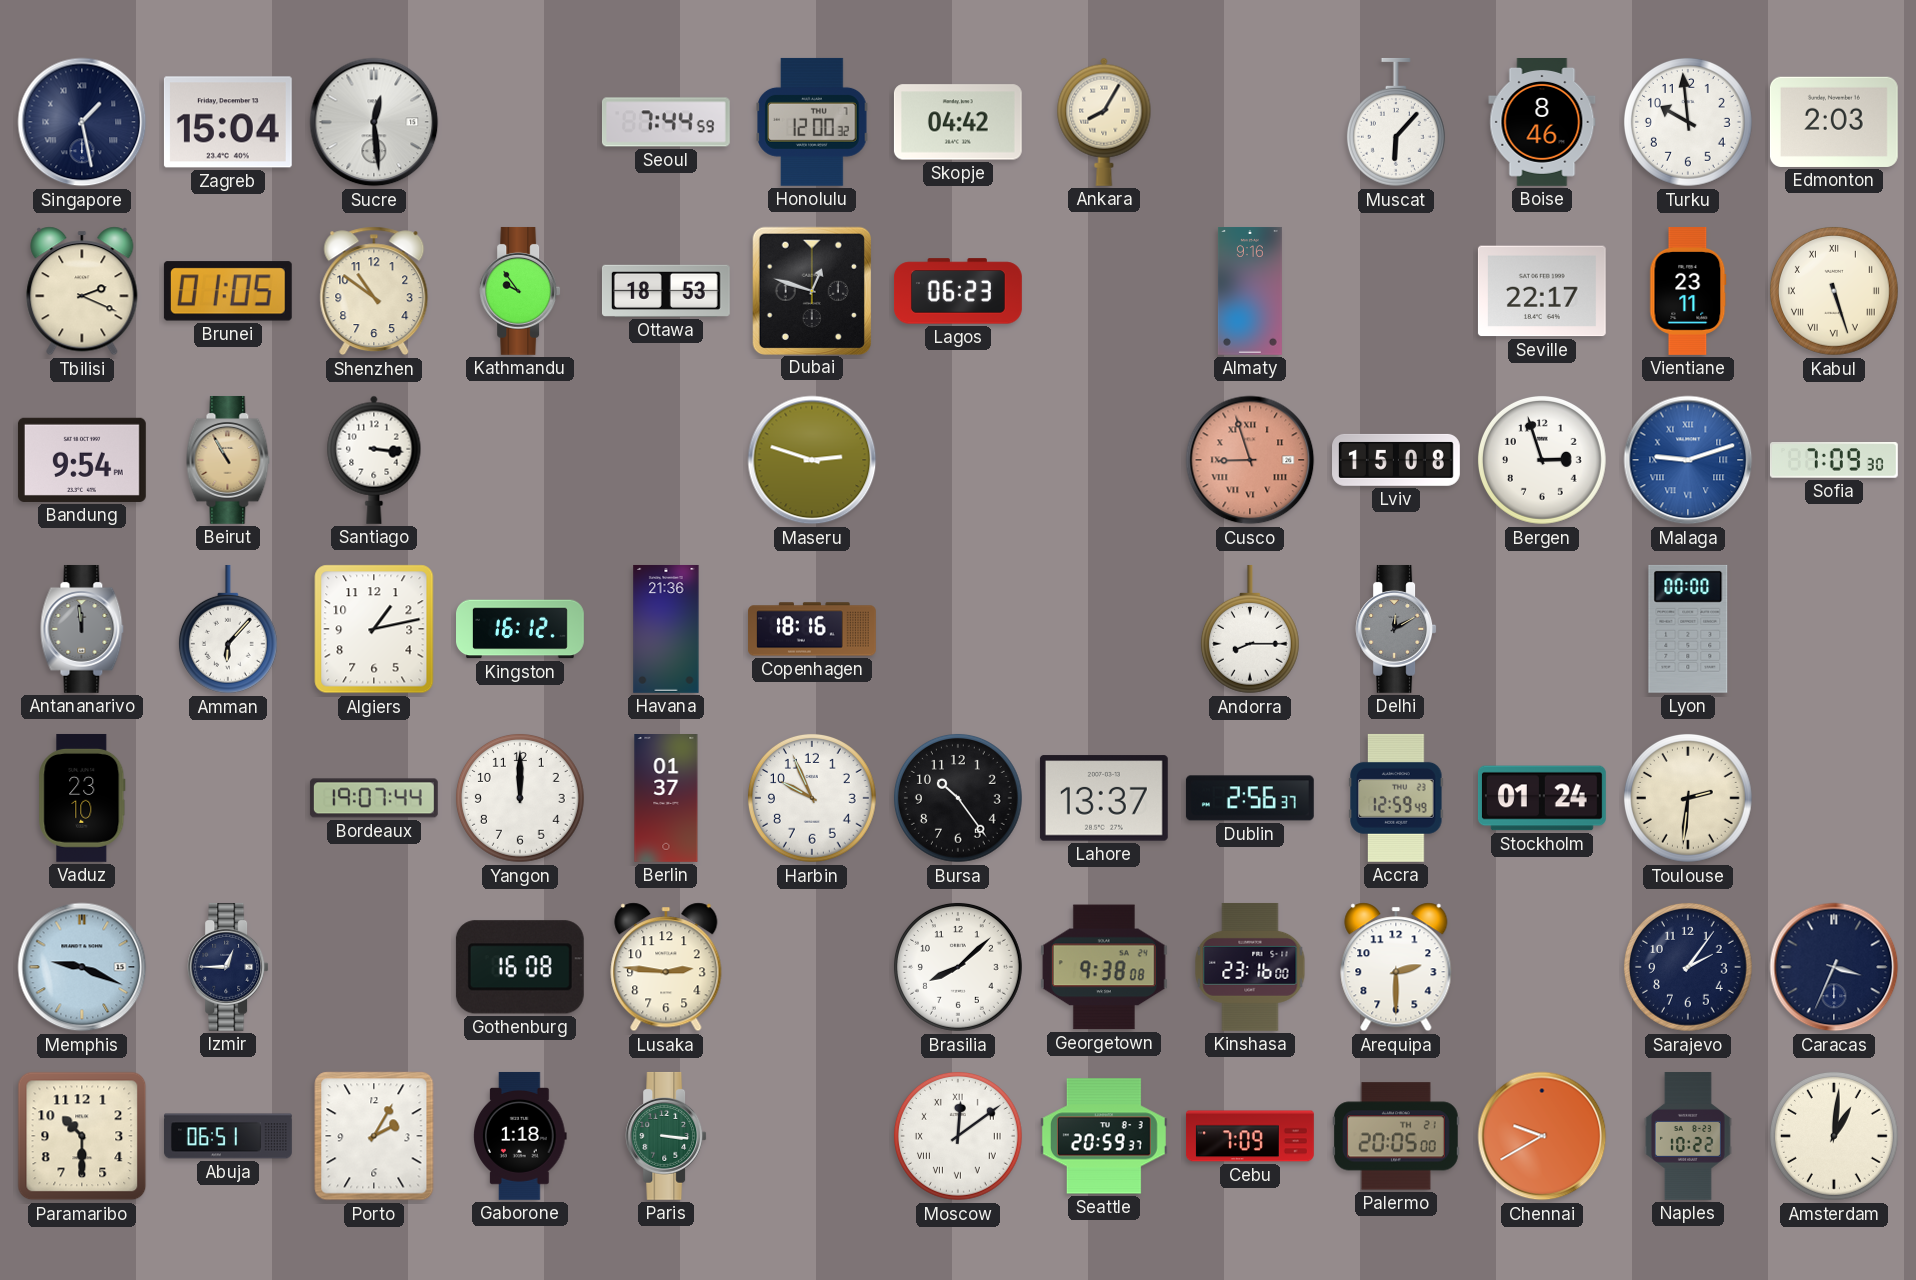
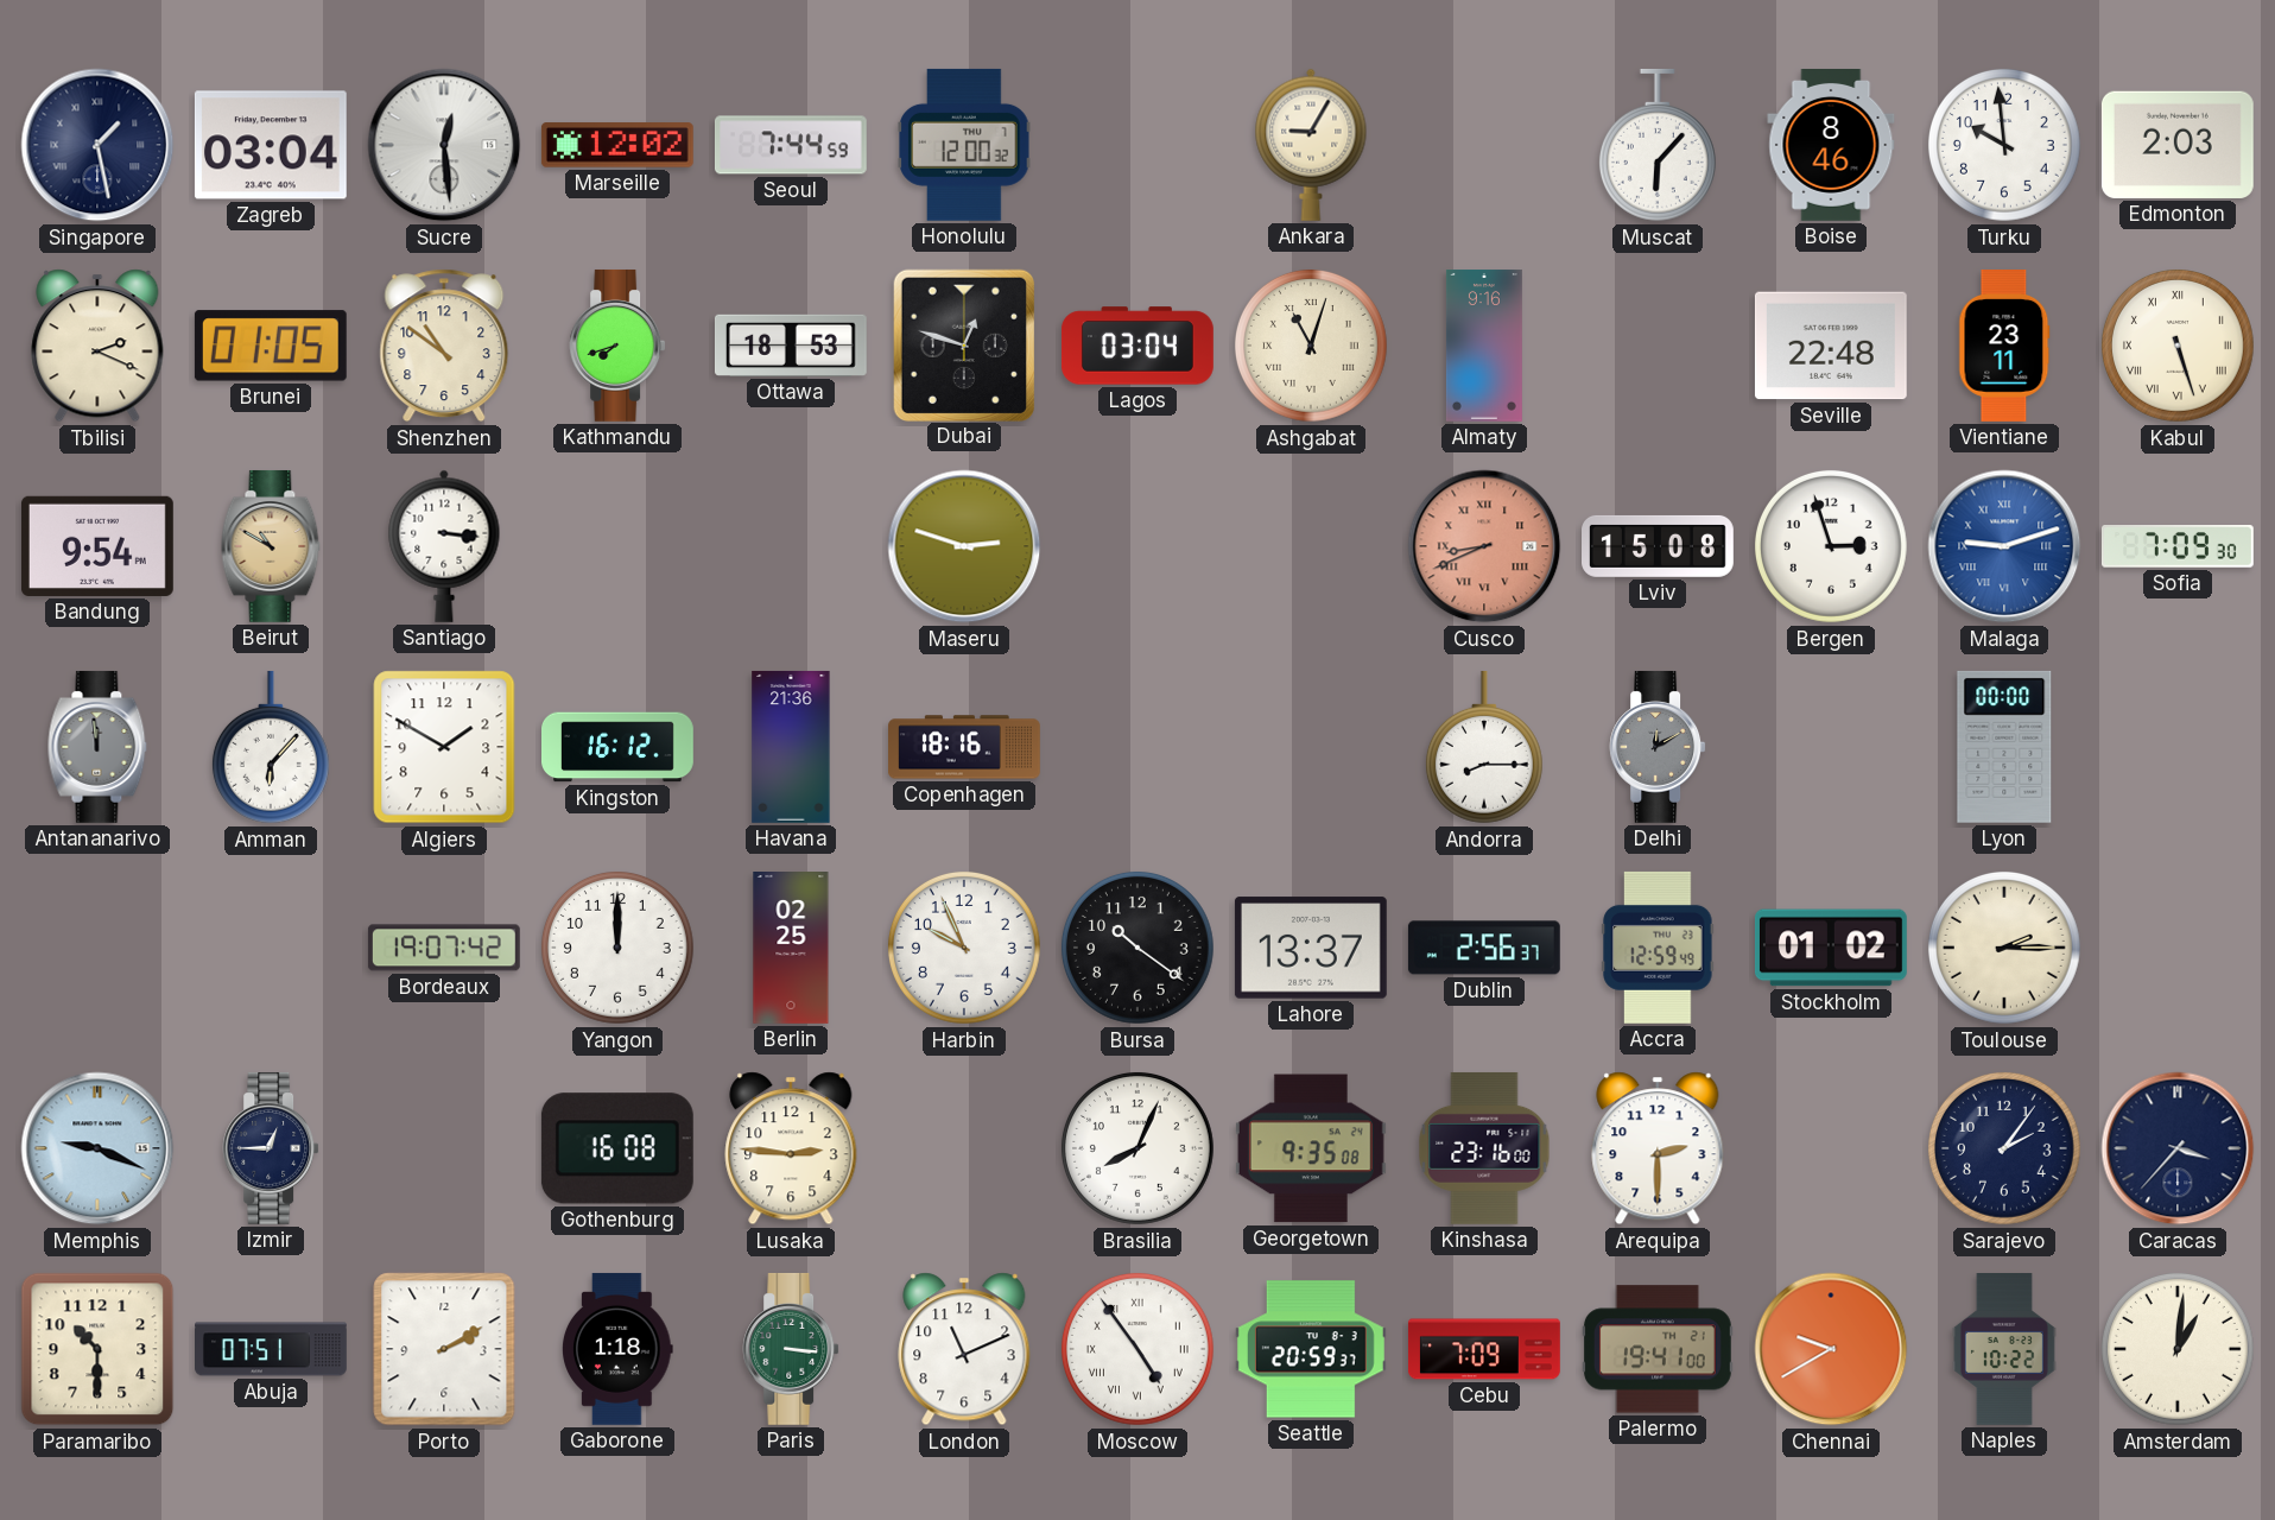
Zagreb: 15:04 -> 03:04 (271, 145)
Marseille: none -> 12:02 (617, 145)
Skopje: 04:42 -> none (958, 122)
Ankara: 8:05 -> 9:05 (1311, 145)
Kathmandu: 9:54 -> 7:42 (617, 346)
Lagos: 06:23 -> 03:04 (1139, 346)
Ashgabat: none -> 11:03 (1311, 346)
Seville: 22:17 -> 22:48 (1831, 346)
Beirut: 10:55 -> 10:50 (271, 546)
Cusco: 8:57 -> 8:41 (1484, 546)
Algiers: 1:13 -> 1:50 (444, 747)
Vaduz: 23:10 -> none (82, 798)
Bordeaux: 19:07:44 -> 19:07:42 (444, 948)
Berlin: 01:37 -> 02:25 (791, 949)
Bursa: 10:24 -> 10:21 (1137, 948)
Stockholm: 01:24 -> 01:02 (1831, 948)
Toulouse: 2:31 -> 2:15 (2004, 948)
Brasilia: 8:08 -> 8:04 (1137, 1148)
Georgetown: 9:38 -> 9:35 (1311, 1148)
Caracas: 3:34 -> 3:37 (2178, 1148)
Abuja: 06:51 -> 07:51 (272, 1349)
Porto: 2:05 -> 2:10 (444, 1349)
London: none -> 11:11 (964, 1349)
Moscow: 12:09 -> 4:54 (1137, 1349)
Palermo: 20:05 -> 19:41 (1658, 1349)
